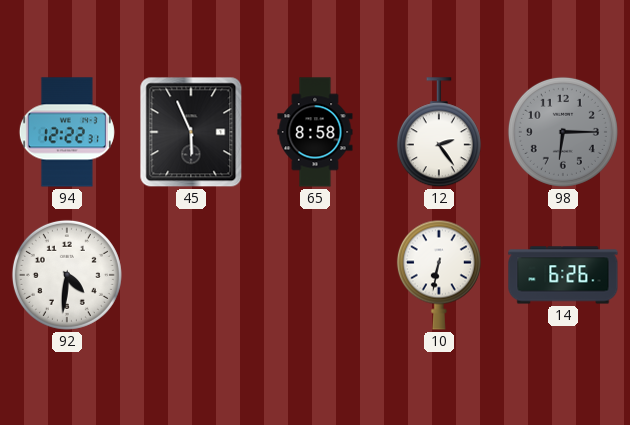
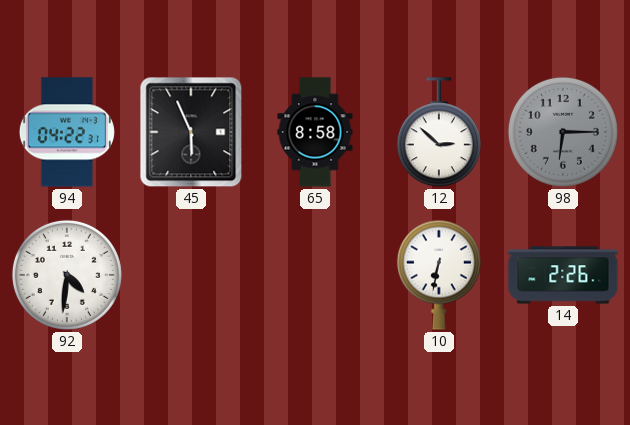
94: 12:22 -> 04:22 (67, 132)
12: 2:24 -> 2:52 (439, 133)
14: 6:26 -> 2:26 (563, 275)
